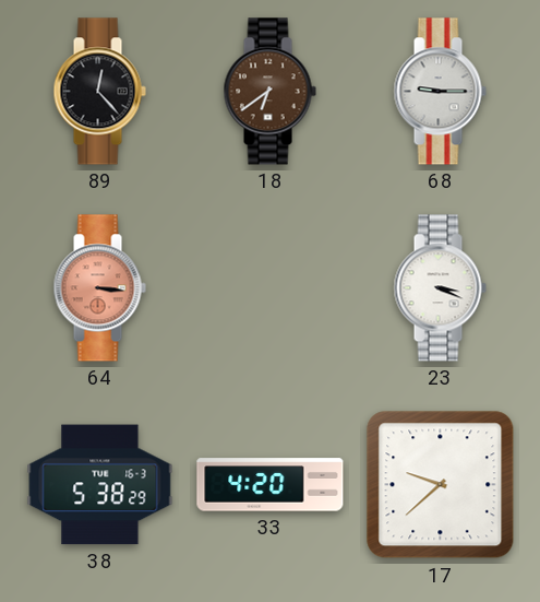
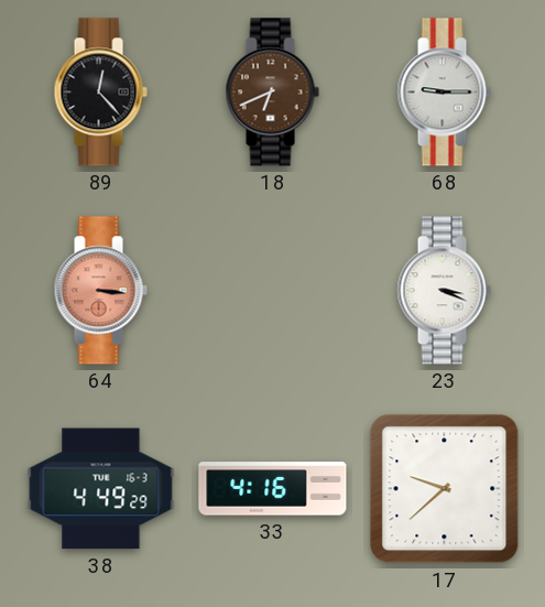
18: 6:39 -> 6:41 (272, 93)
38: 5:38 -> 4:49 (101, 489)
33: 4:20 -> 4:16 (273, 489)
